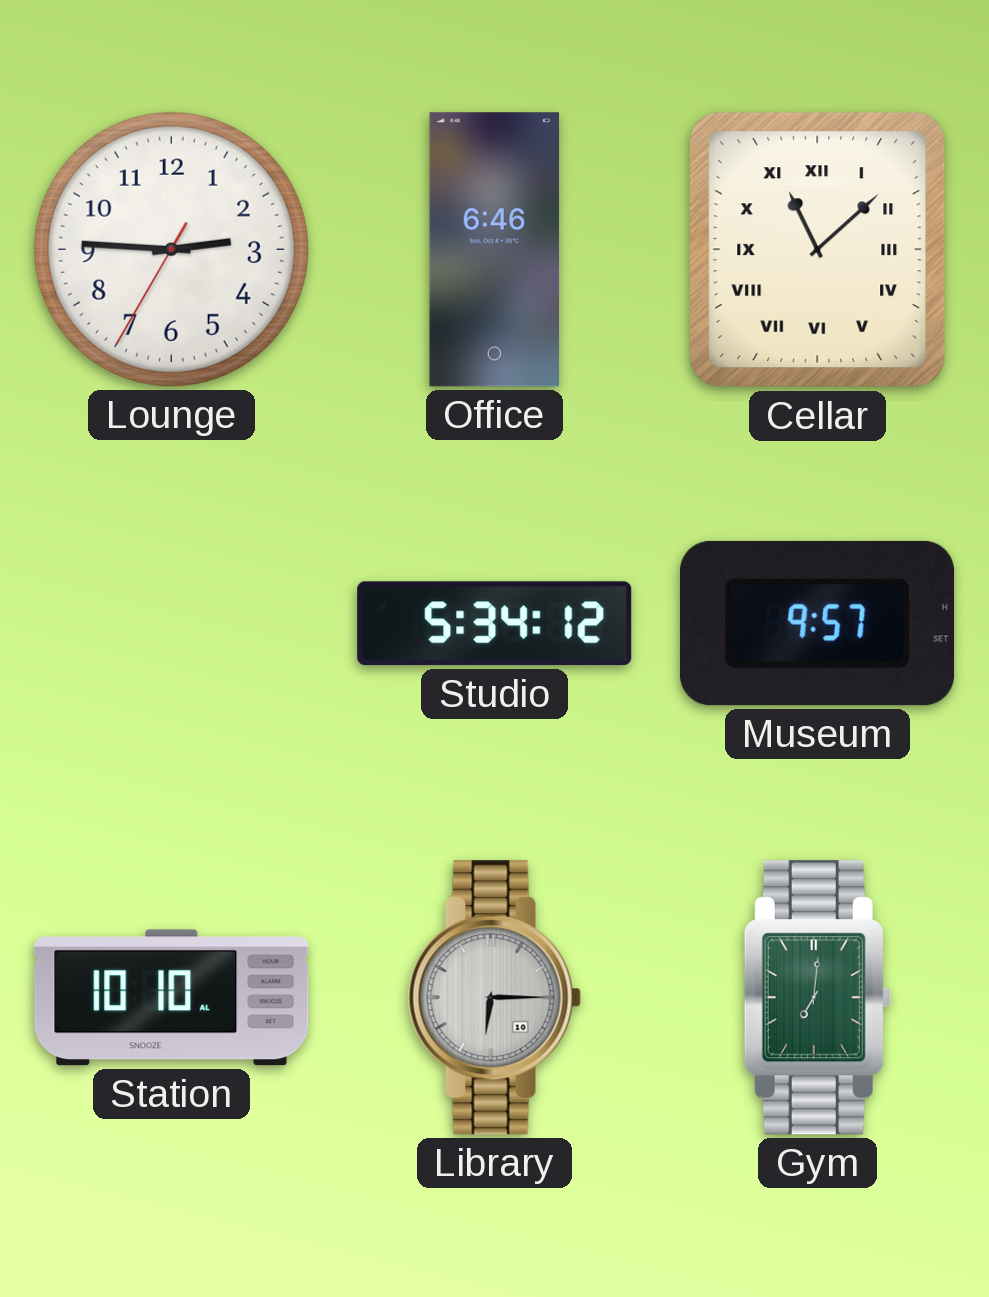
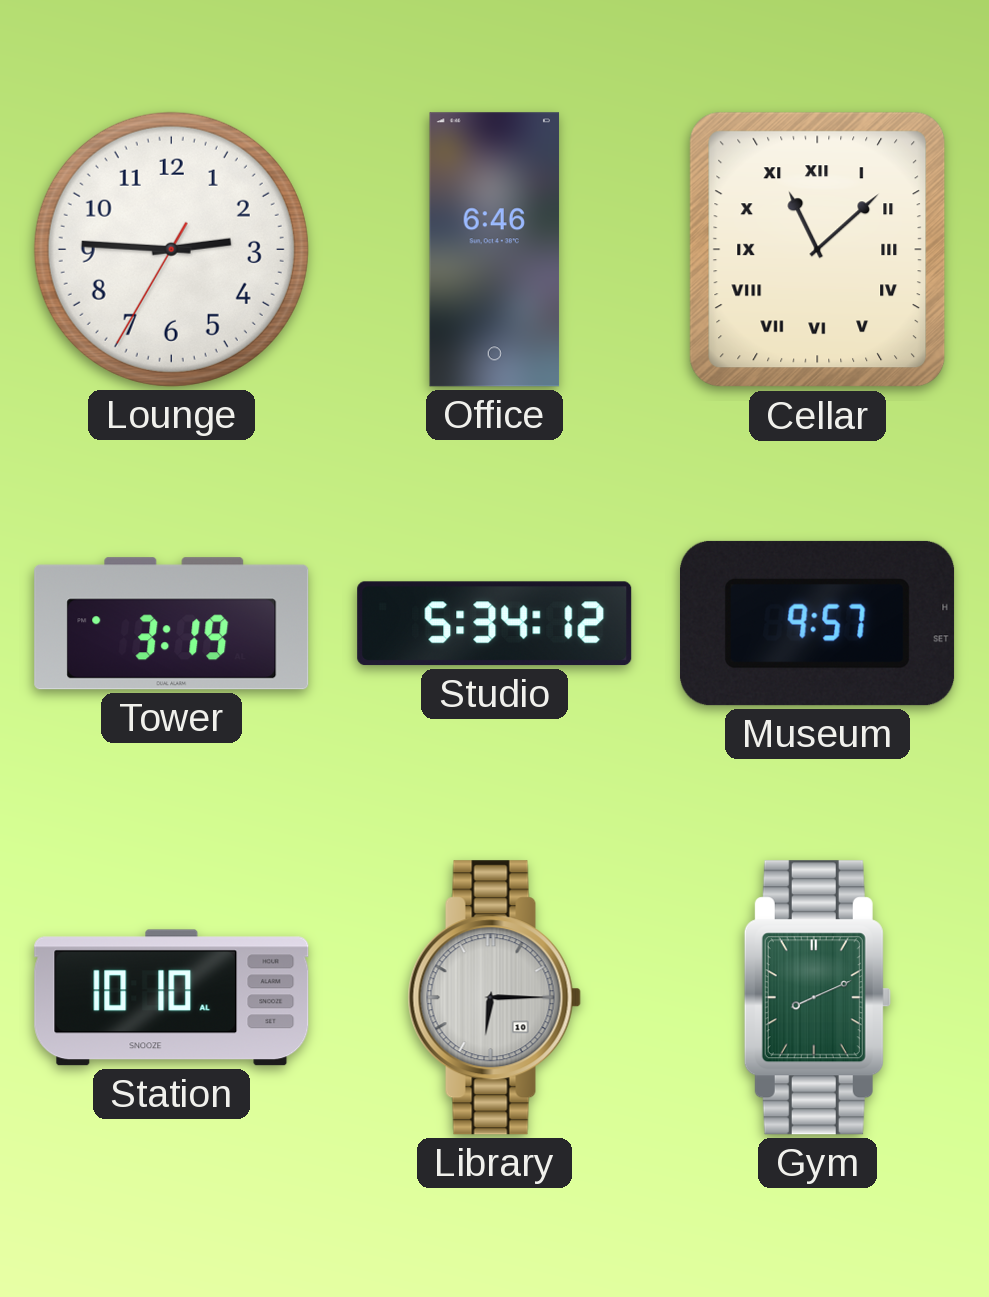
Tower: none -> 3:19 (172, 624)
Gym: 7:01 -> 8:11 (817, 998)
